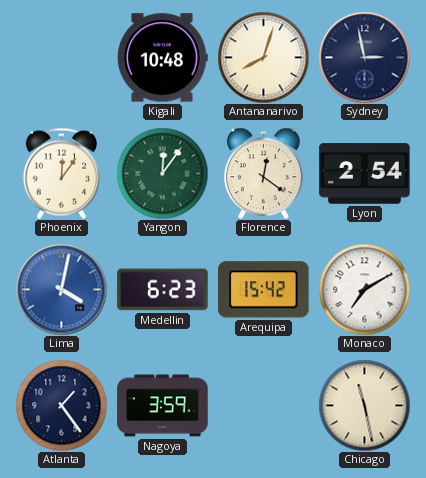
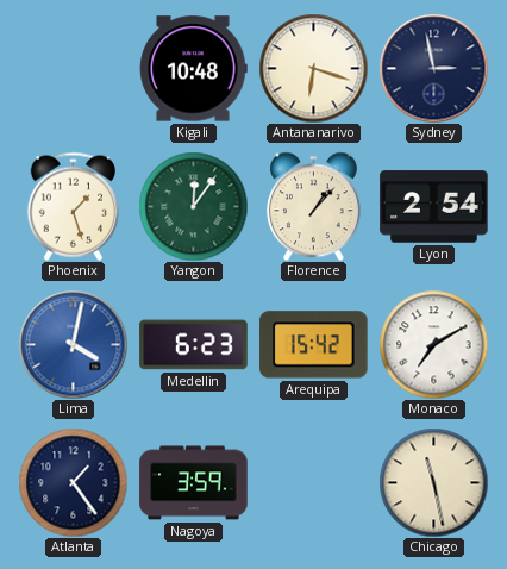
Antananarivo: 8:03 -> 6:18 (313, 68)
Phoenix: 12:06 -> 1:27 (74, 206)
Florence: 12:21 -> 1:07 (314, 206)
